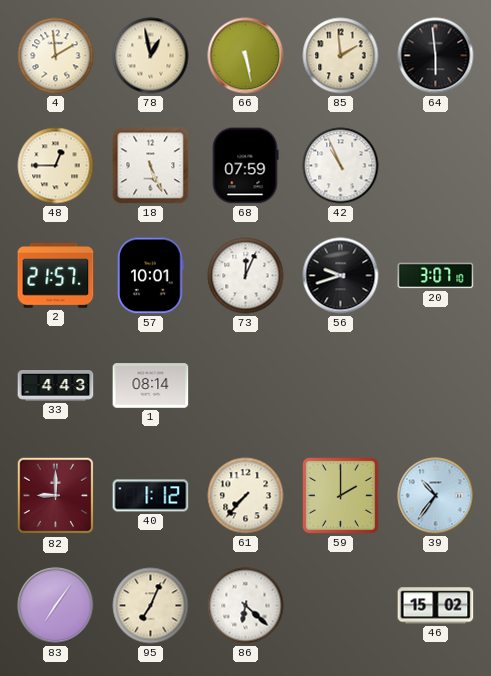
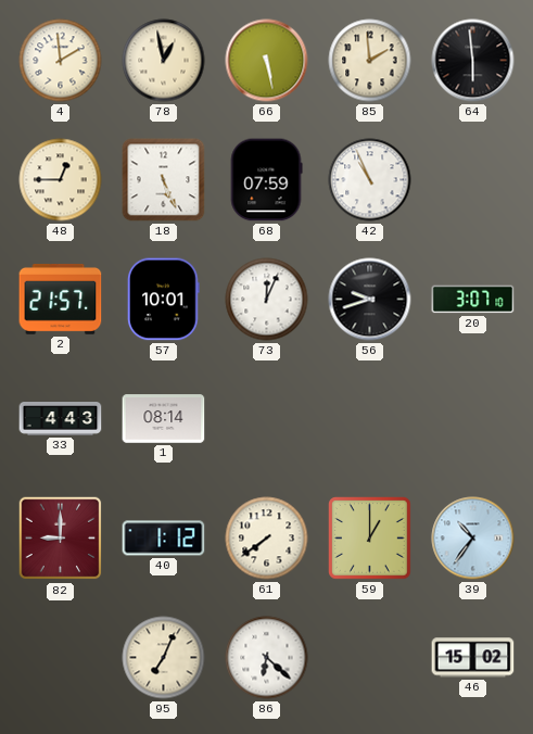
61: 7:37 -> 7:39 (267, 539)
59: 2:00 -> 1:00 (370, 539)
83: 7:06 -> none (56, 606)
